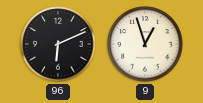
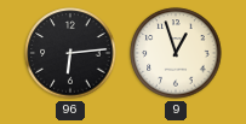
96: 6:11 -> 6:14 (70, 53)
